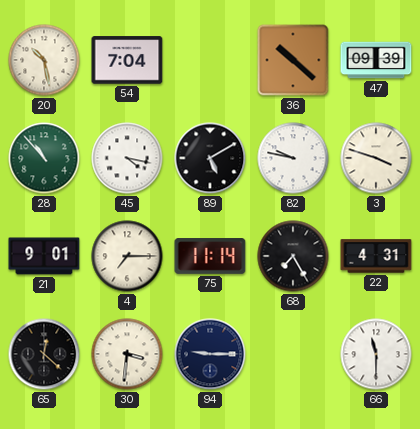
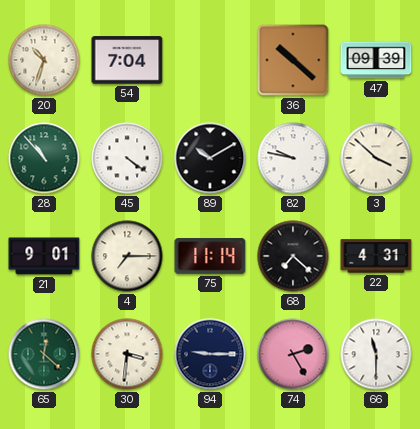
20: 10:28 -> 10:33 (44, 60)
45: 4:17 -> 4:21 (127, 158)
89: 5:10 -> 10:10 (210, 158)
3: 3:48 -> 3:52 (376, 158)
68: 7:25 -> 7:22 (293, 256)
65 dial: black -> green (44, 354)
74: none -> 2:25 (293, 354)
